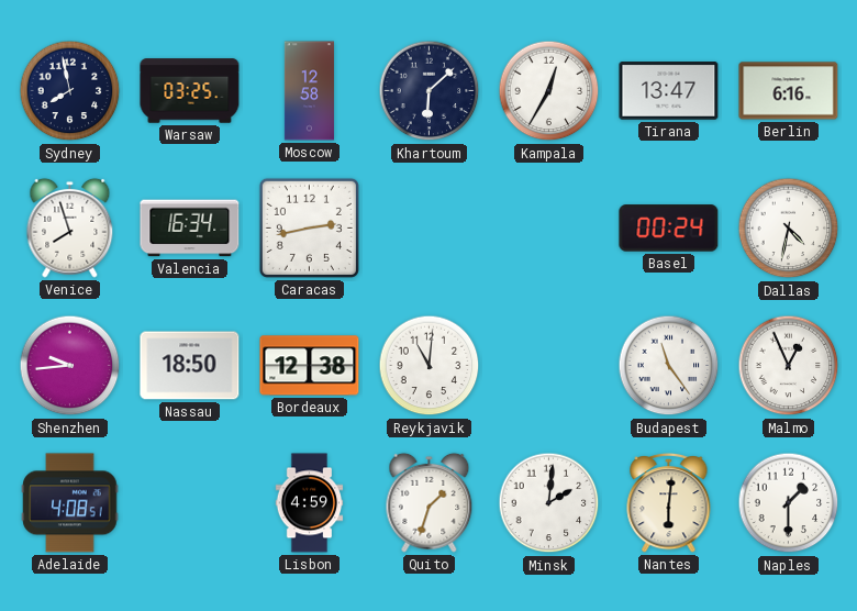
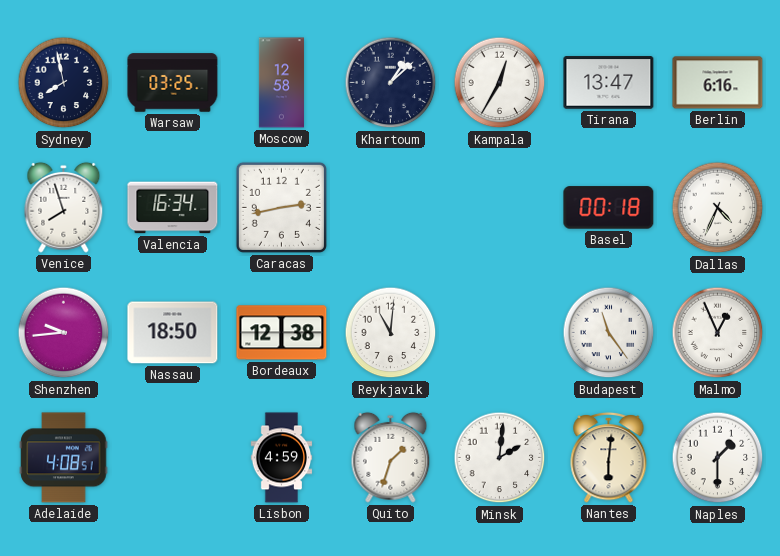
Khartoum: 6:08 -> 1:08 (391, 83)
Basel: 00:24 -> 00:18 (609, 208)
Dallas: 4:32 -> 4:34 (718, 208)
